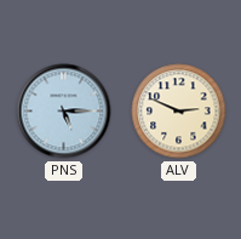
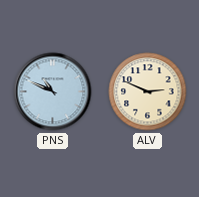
PNS: 5:15 -> 10:49 (53, 92)
